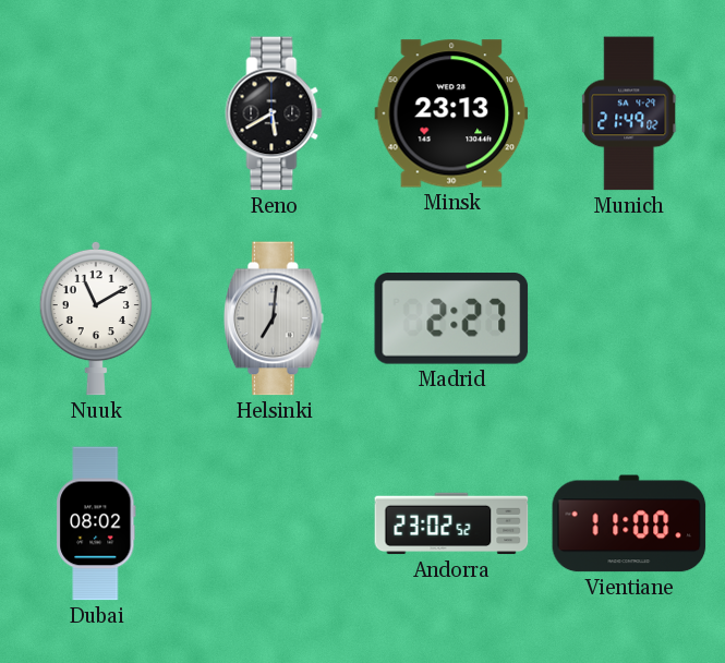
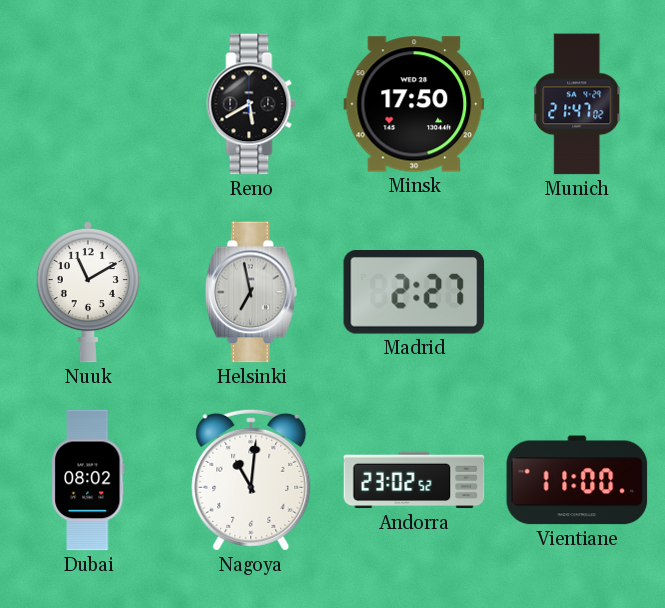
Minsk: 23:13 -> 17:50 (414, 104)
Munich: 21:49 -> 21:47 (578, 104)
Helsinki: 7:01 -> 6:58 (251, 292)
Nagoya: none -> 11:01 (251, 480)
